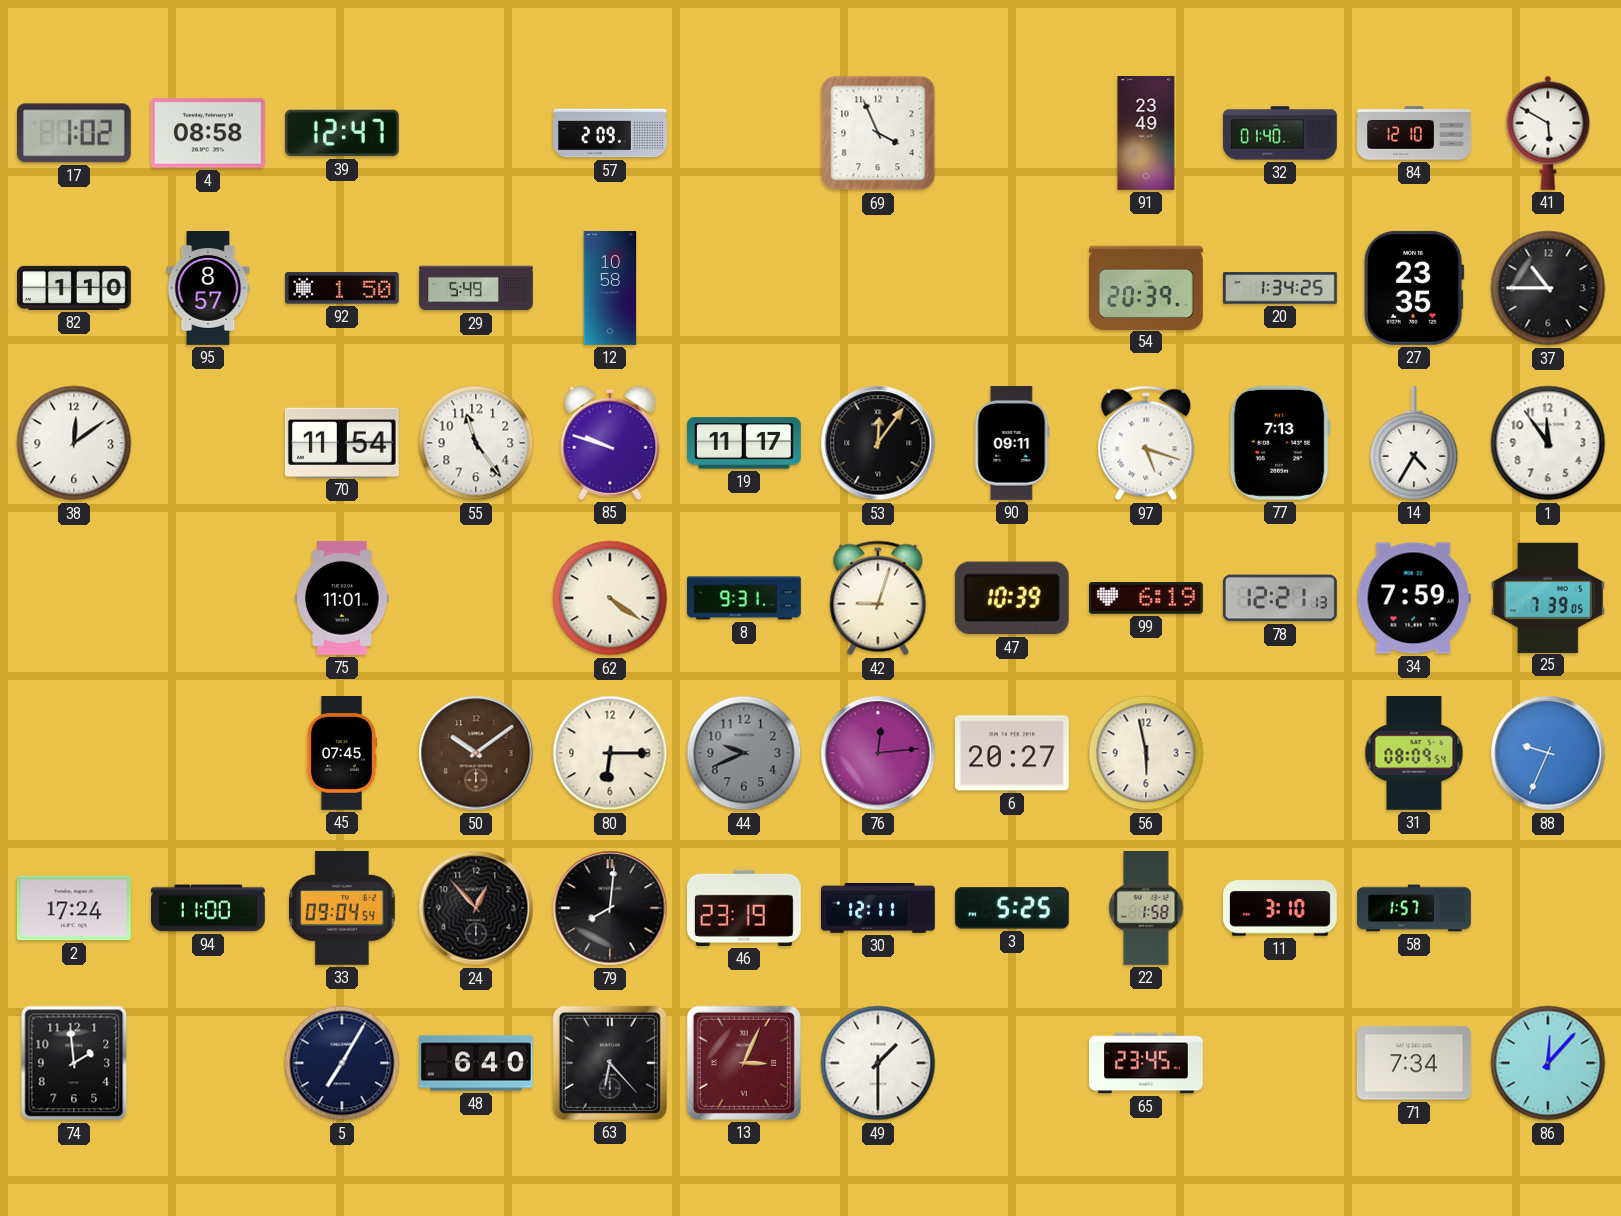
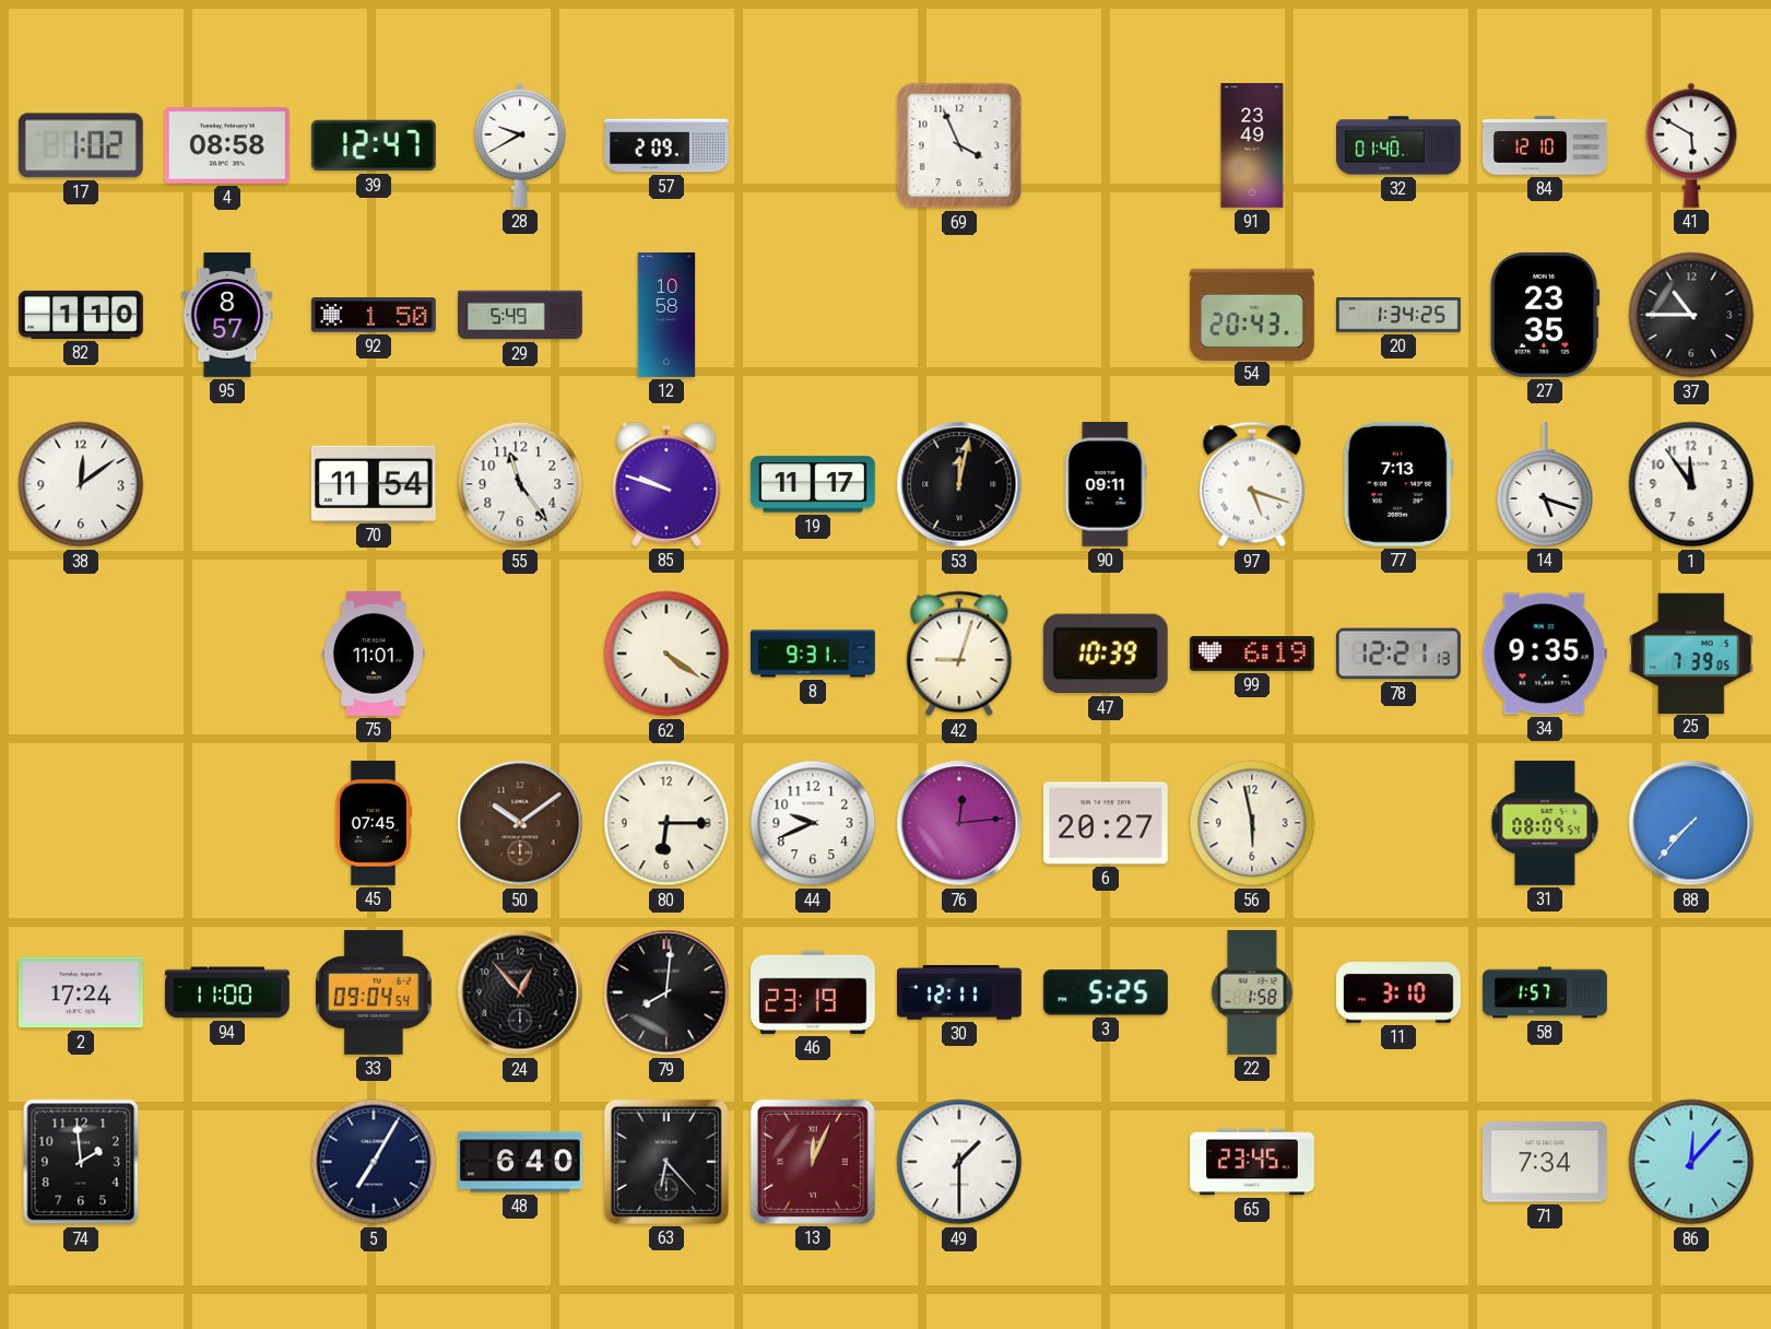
28: none -> 9:40 (520, 145)
54: 20:39 -> 20:43 (1252, 314)
53: 12:06 -> 12:02 (959, 484)
14: 4:35 -> 5:18 (1545, 484)
34: 7:59 -> 9:35 (1545, 654)
44 dial: grey -> white (813, 823)
88: 9:34 -> 7:37 (1691, 823)
13: 3:04 -> 12:04 (813, 1162)
